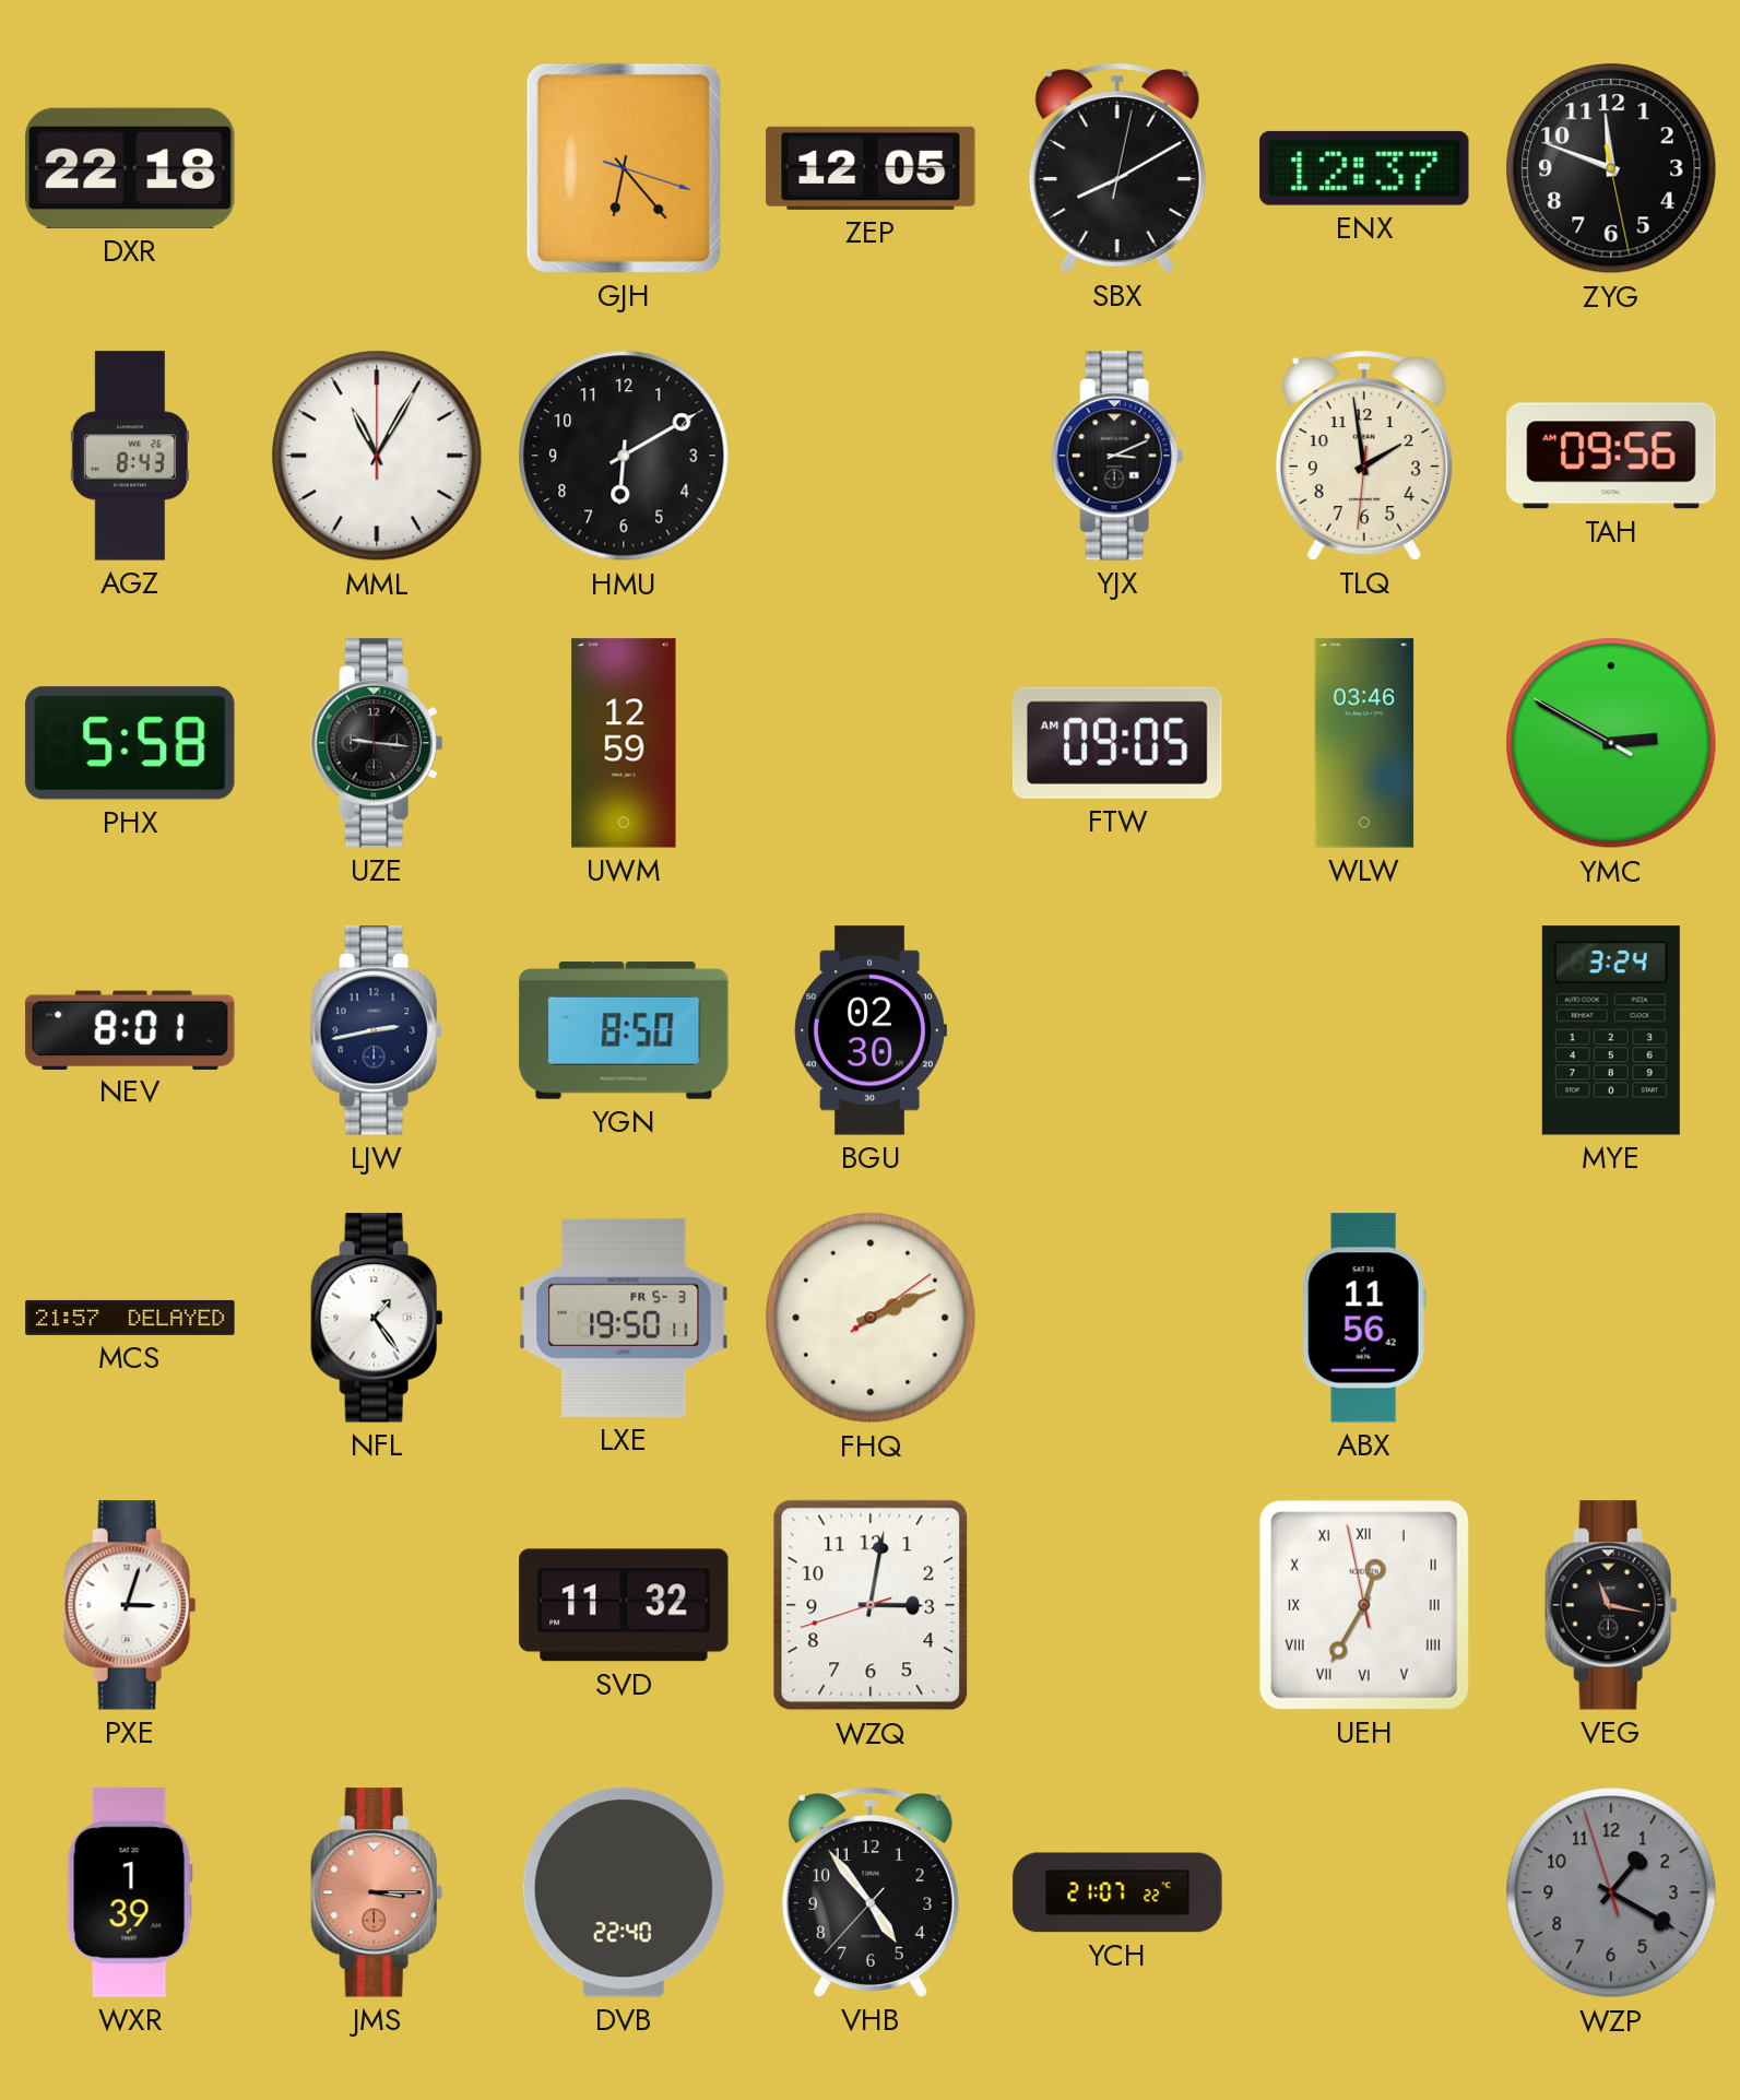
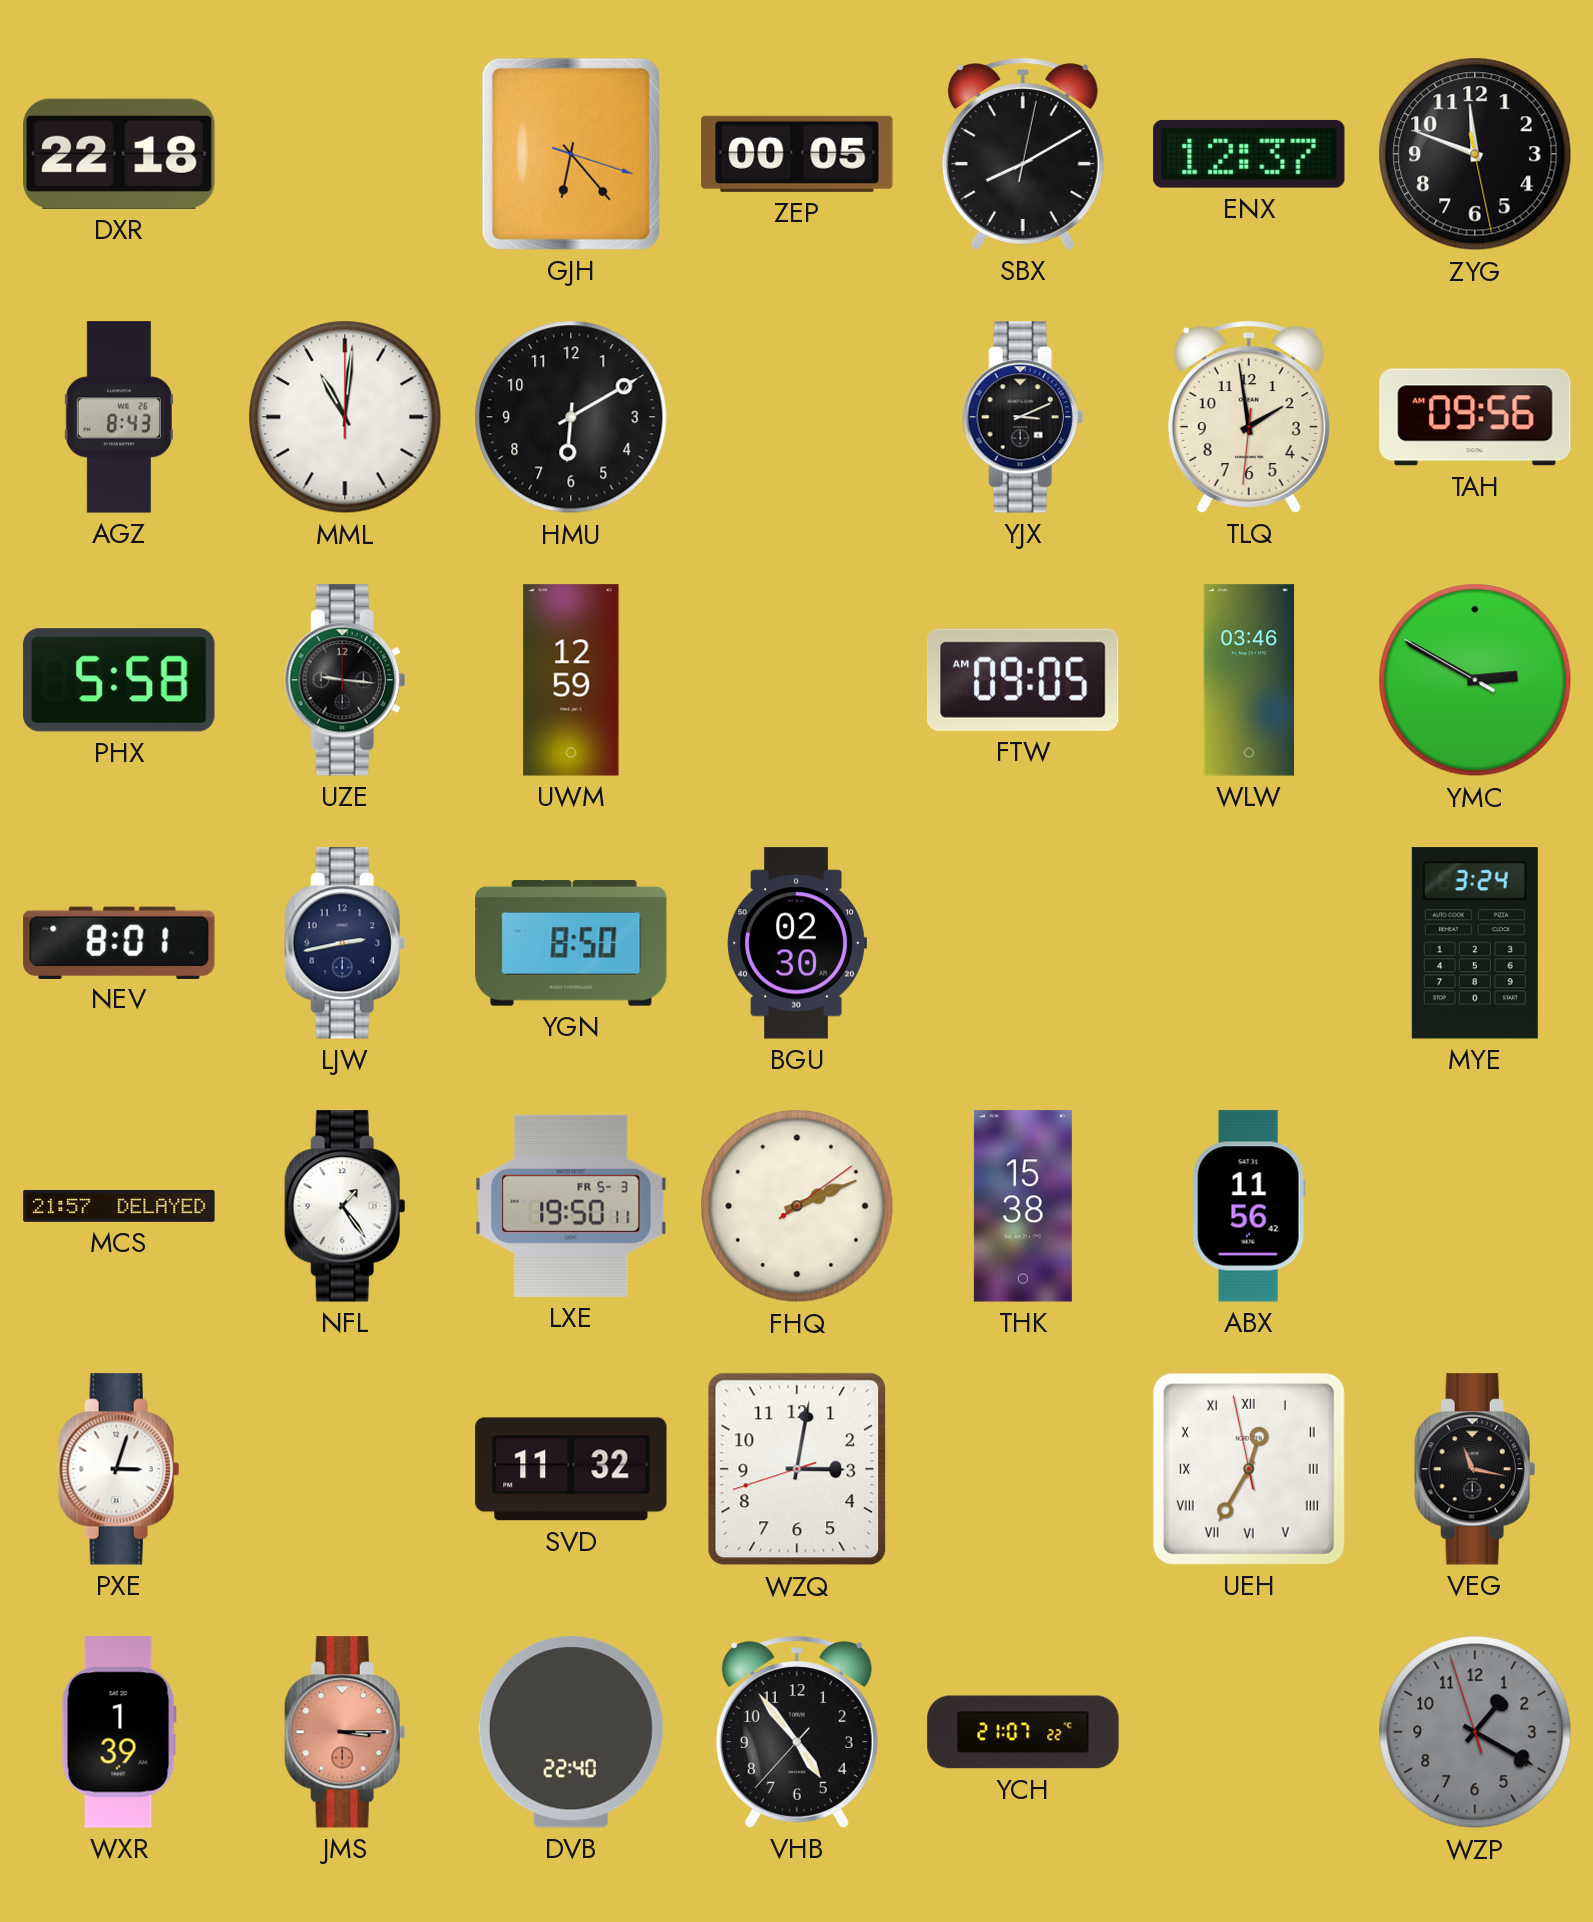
ZEP: 12:05 -> 00:05 (797, 154)
MML: 11:05 -> 11:01 (345, 417)
THK: none -> 15:38 (1023, 1206)
